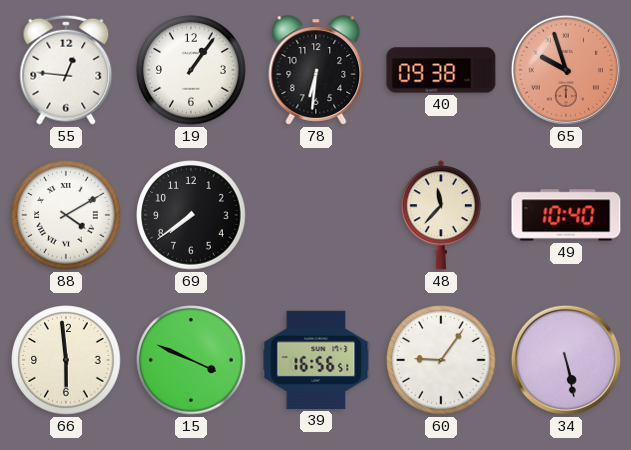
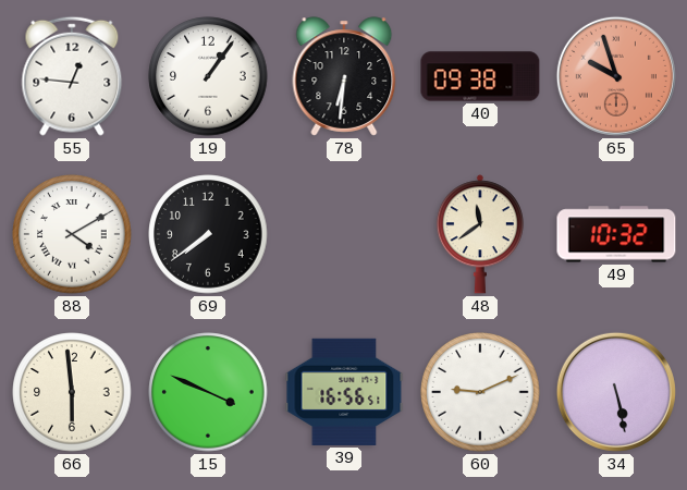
48: 11:37 -> 11:39 (480, 234)
49: 10:40 -> 10:32 (616, 234)
60: 9:06 -> 9:11 (480, 392)
